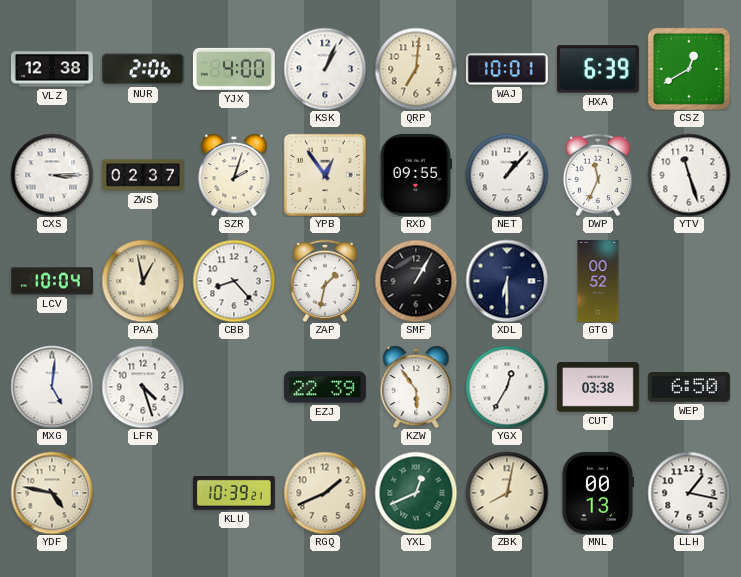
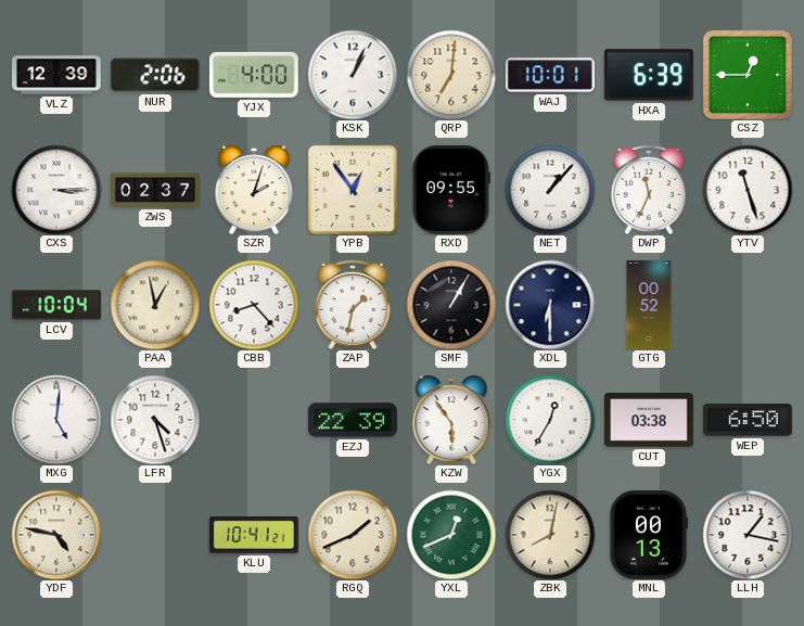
VLZ: 12:38 -> 12:39 (56, 75)
CSZ: 12:40 -> 12:45 (748, 75)
KLU: 10:39 -> 10:41 (254, 535)
